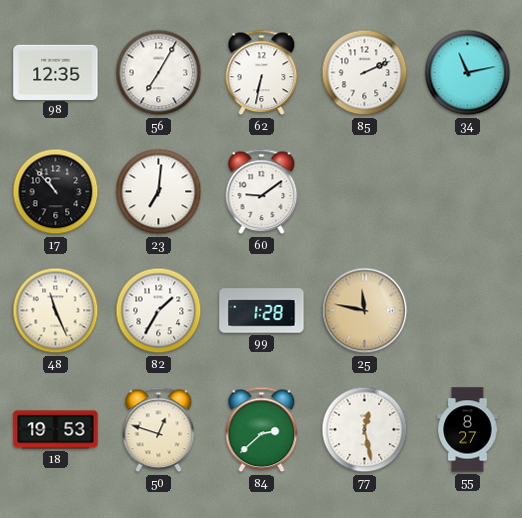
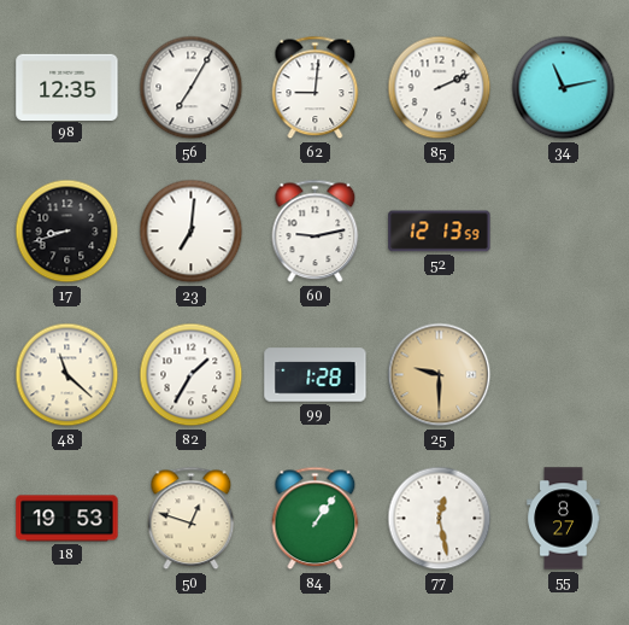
62: 6:32 -> 9:01 (316, 88)
17: 10:53 -> 8:42 (67, 232)
60: 9:09 -> 9:13 (316, 232)
52: none -> 12:13 (440, 232)
48: 11:26 -> 11:22 (67, 375)
25: 11:47 -> 9:30 (440, 375)
84: 2:38 -> 1:06 (316, 519)
